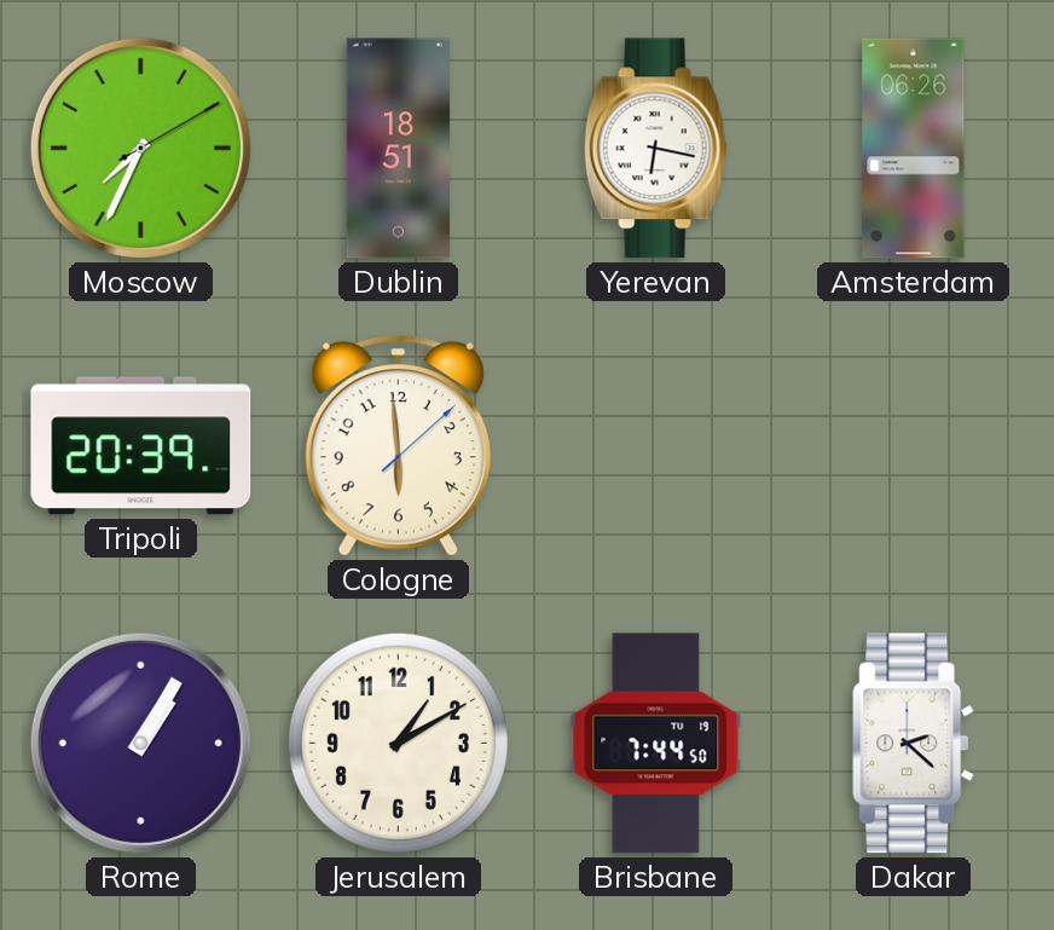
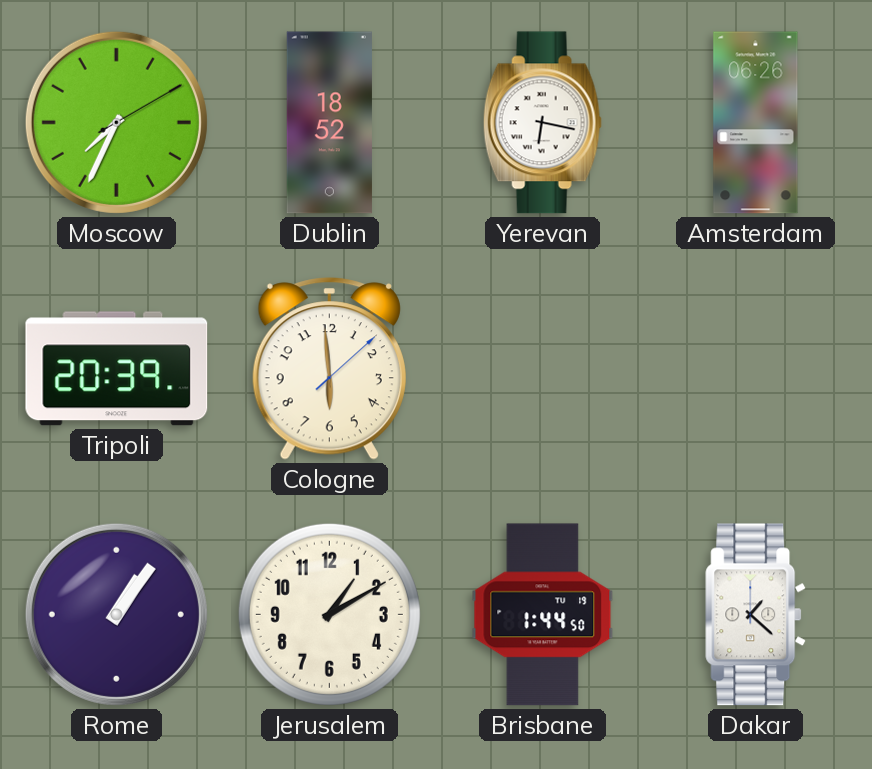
Dublin: 18:51 -> 18:52 (329, 123)
Rome: 1:05 -> 1:06 (116, 614)
Brisbane: 7:44 -> 1:44 (543, 615)
Dakar: 2:22 -> 1:22 (756, 615)
